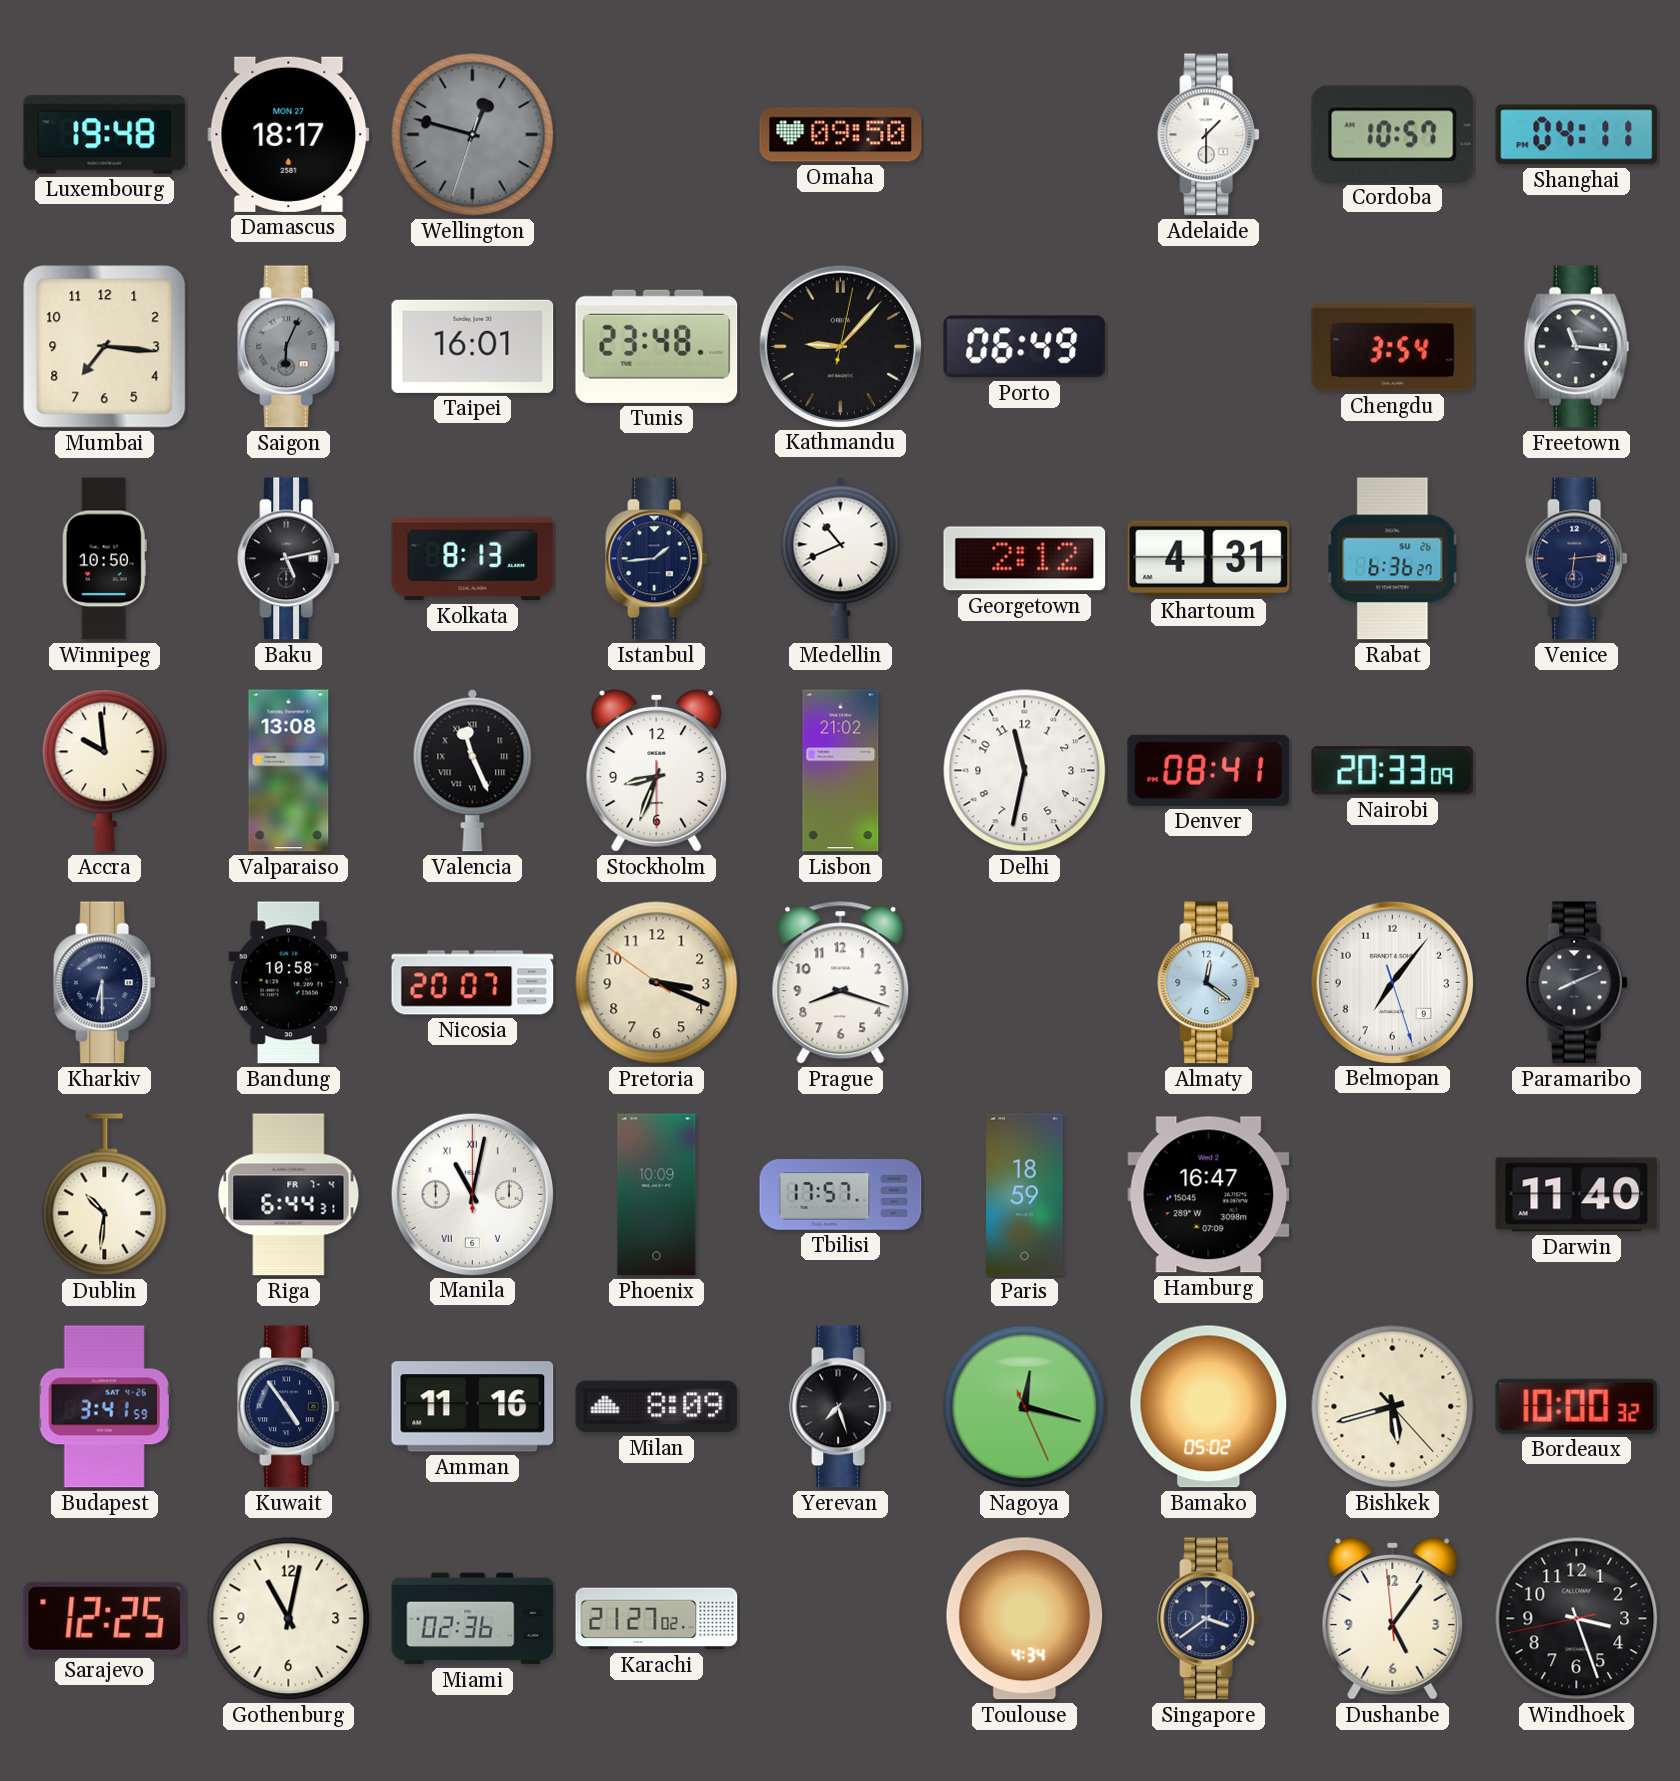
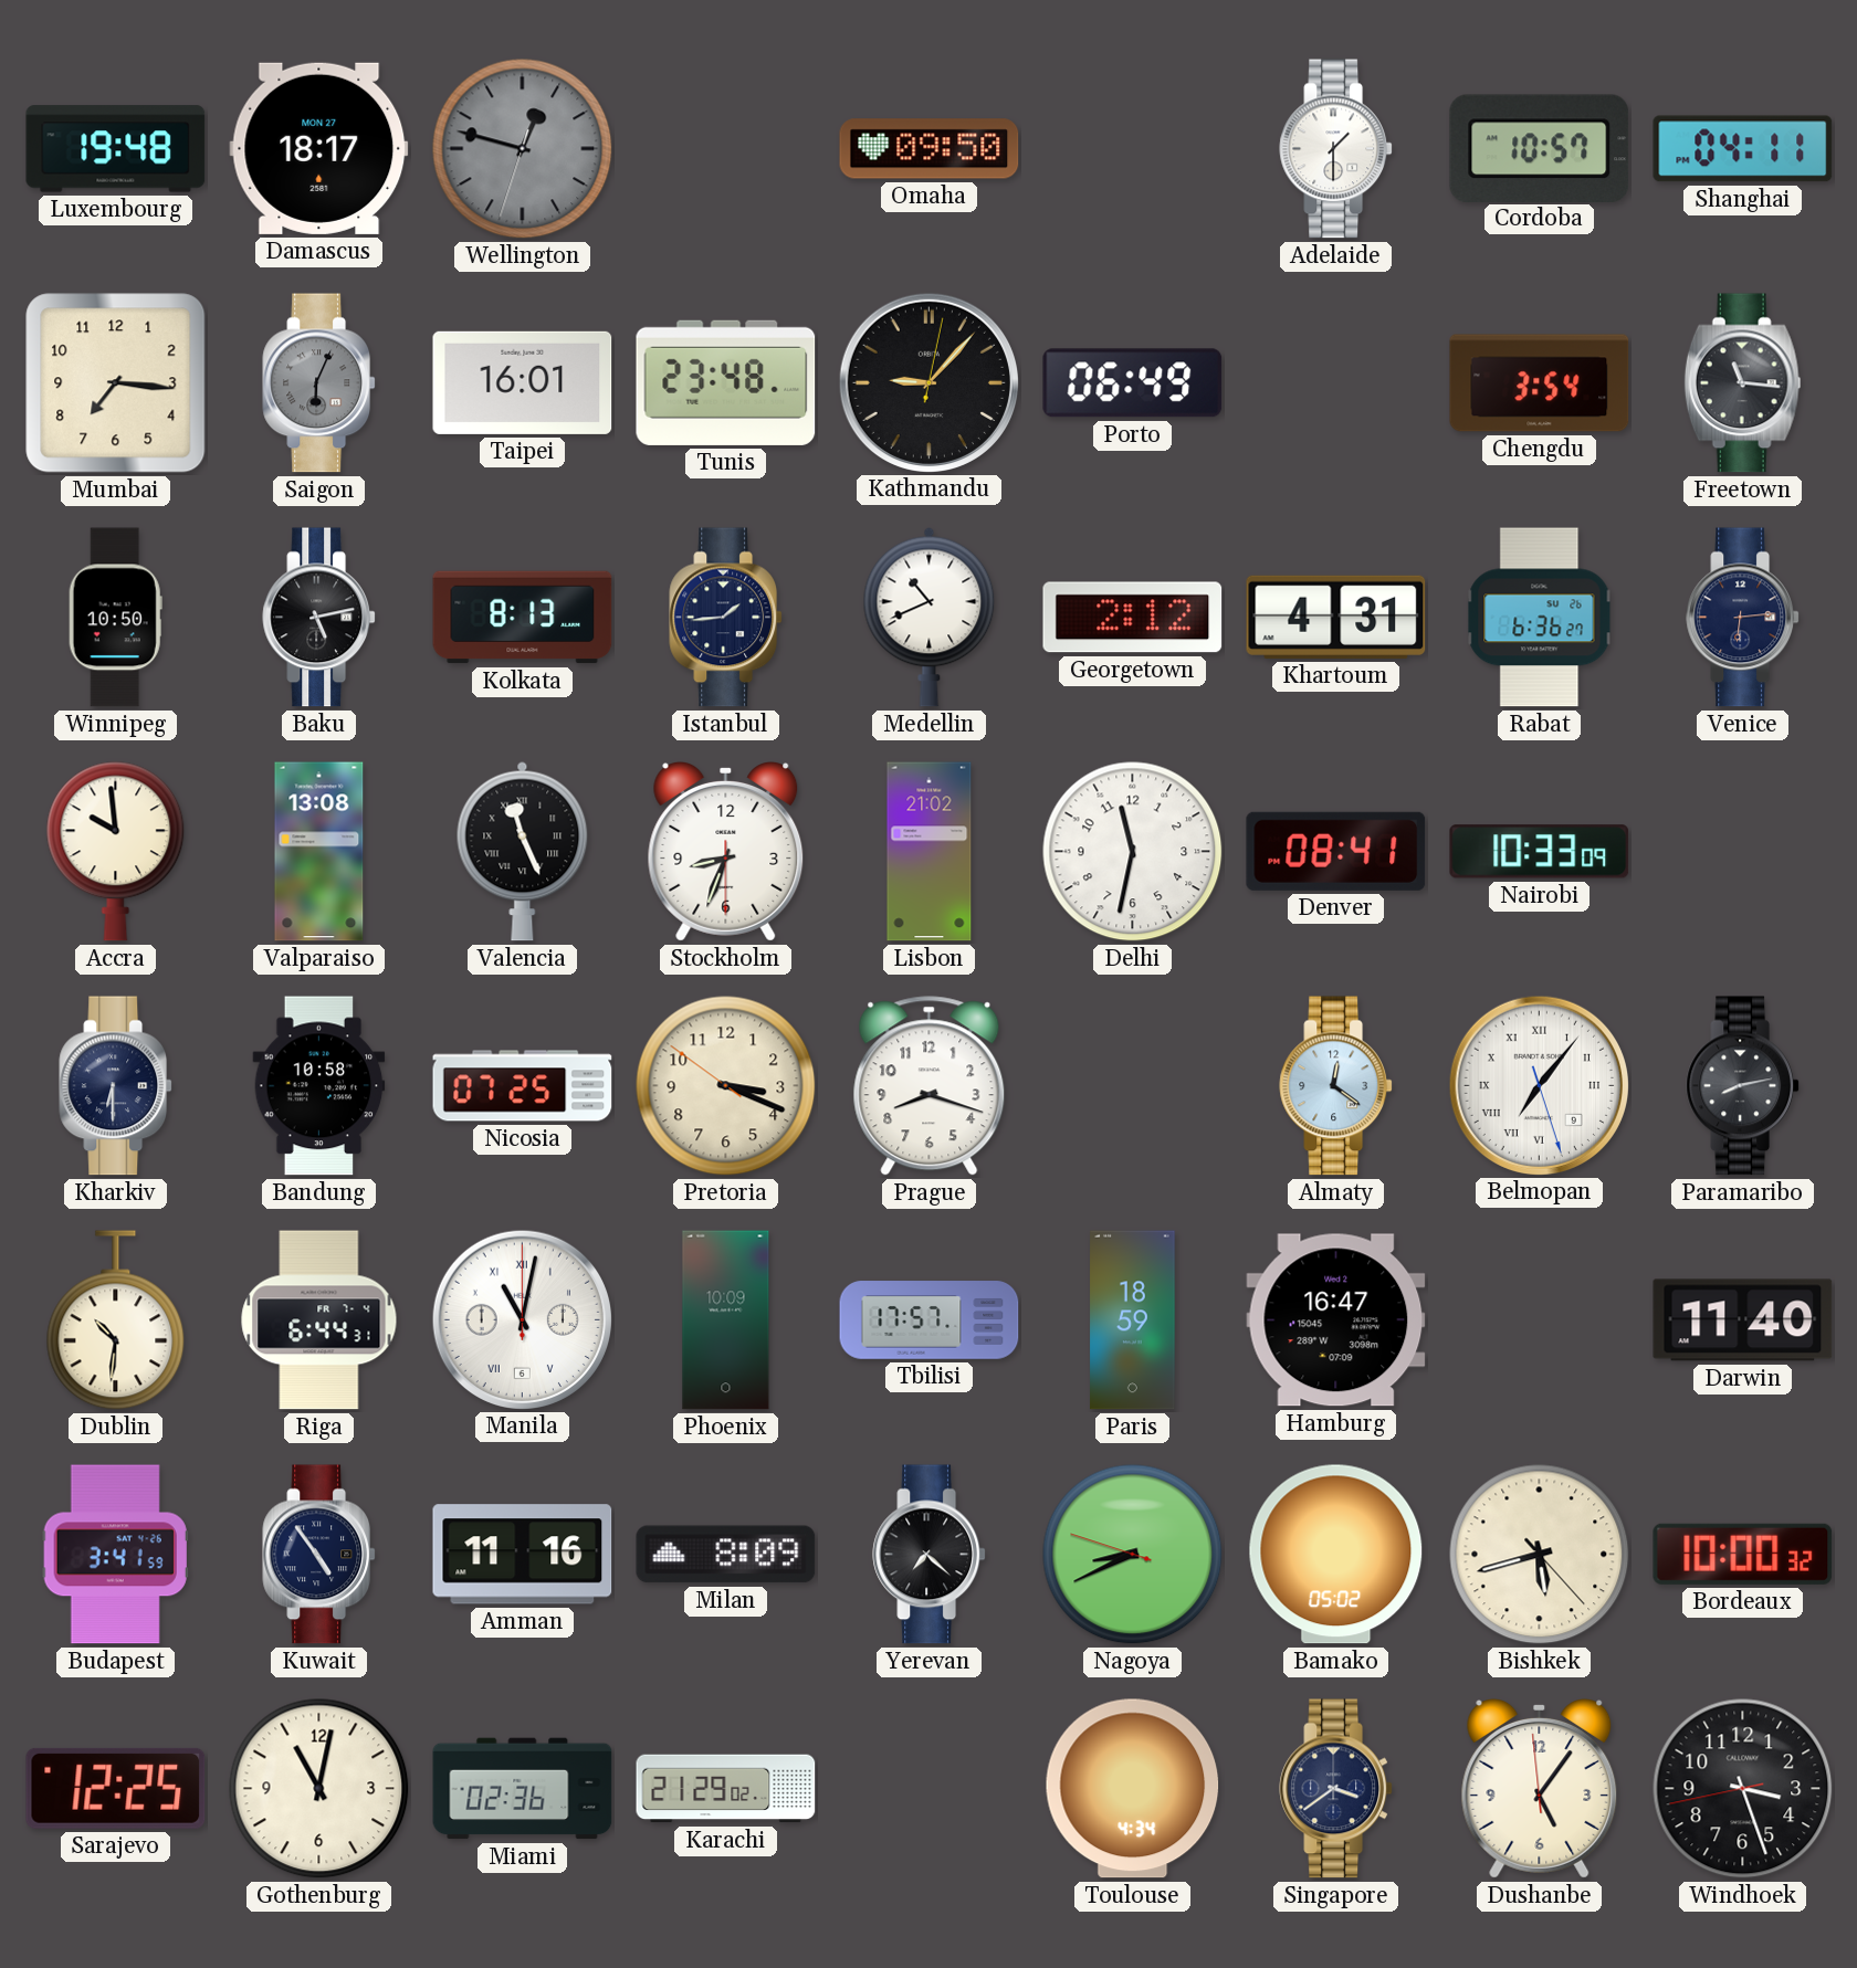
Nairobi: 20:33 -> 10:33 (1540, 852)
Nicosia: 20:07 -> 07:25 (523, 1086)
Belmopan numerals: Arabic -> Roman (1539, 1085)
Paramaribo: 8:11 -> 8:13 (1743, 1086)
Yerevan: 7:27 -> 7:22 (930, 1555)
Nagoya: 12:17 -> 8:40 (1133, 1555)
Karachi: 21:27 -> 21:29 (726, 1789)
